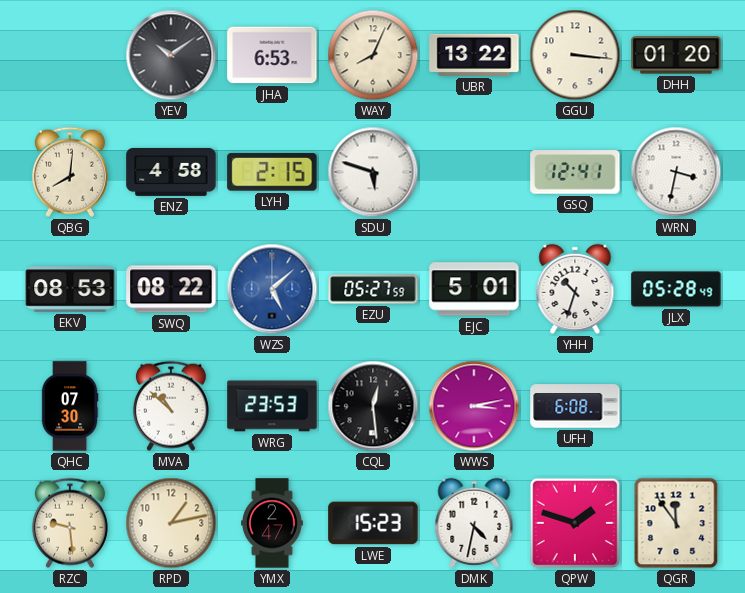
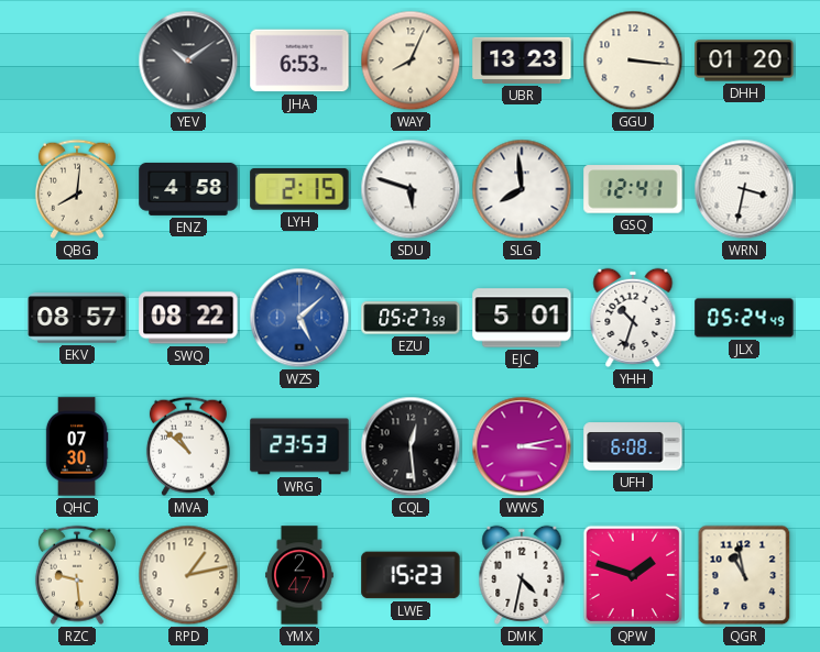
UBR: 13:22 -> 13:23 (522, 60)
SLG: none -> 7:59 (522, 189)
EKV: 08:53 -> 08:57 (77, 318)
JLX: 05:28 -> 05:24 (744, 318)
QGR: 11:54 -> 10:58 (744, 575)
